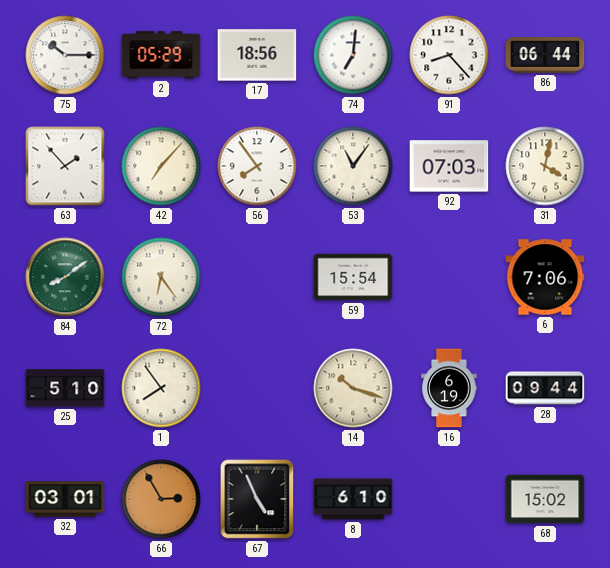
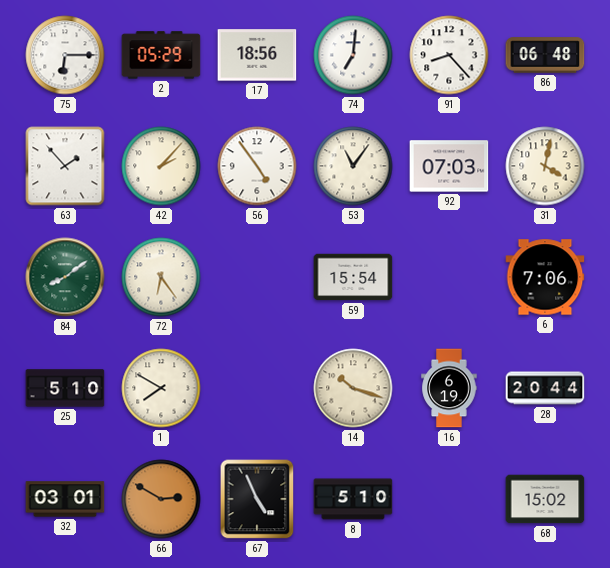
75: 10:15 -> 6:15 (65, 55)
86: 06:44 -> 06:48 (545, 55)
42: 7:07 -> 2:07 (161, 166)
56: 7:54 -> 4:54 (257, 166)
1: 7:54 -> 7:50 (161, 388)
28: 09:44 -> 20:44 (545, 388)
66: 2:55 -> 2:50 (161, 499)
8: 6:10 -> 5:10 (353, 499)
